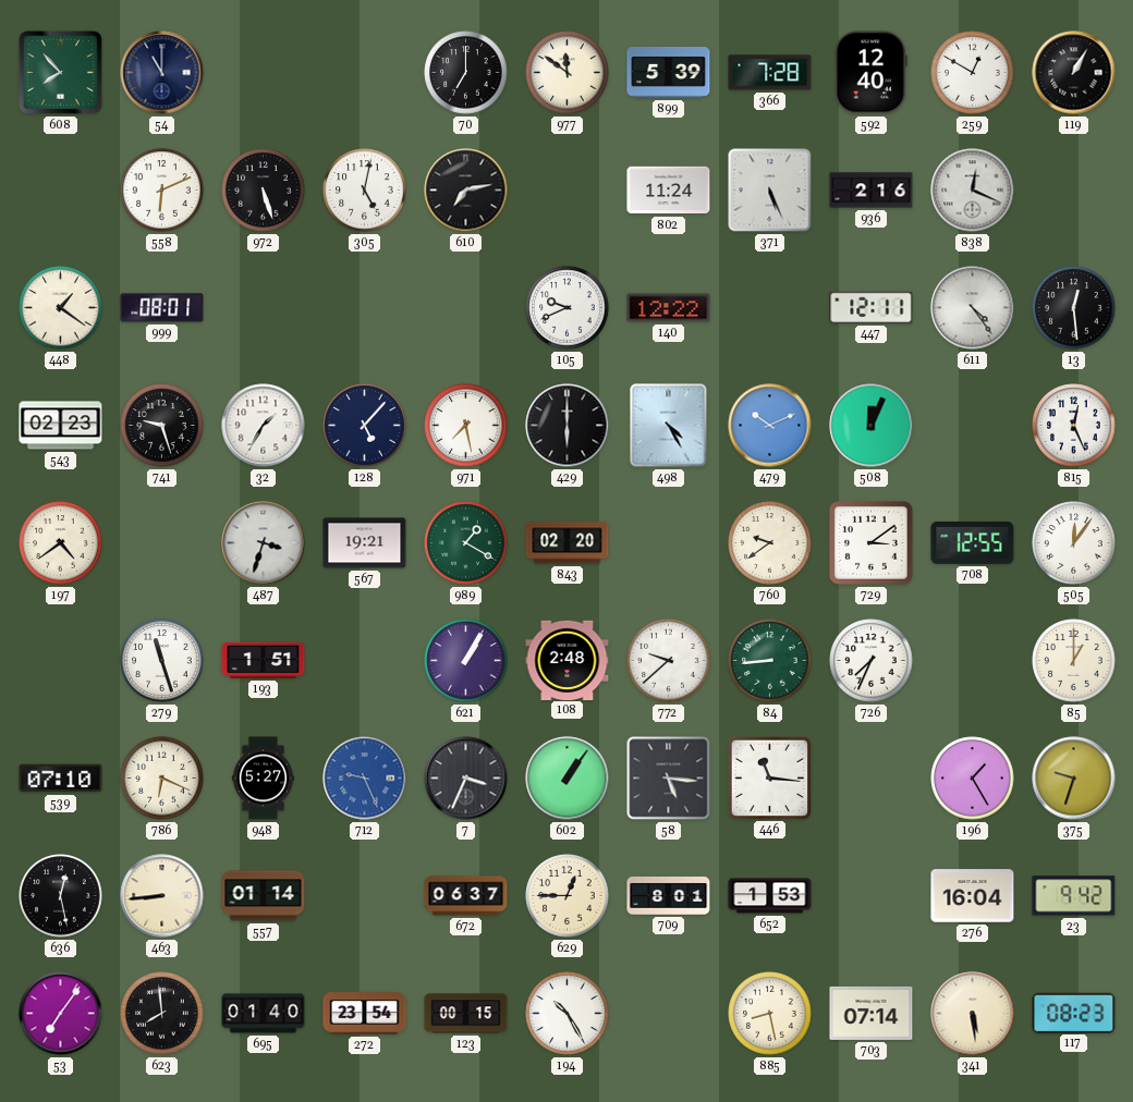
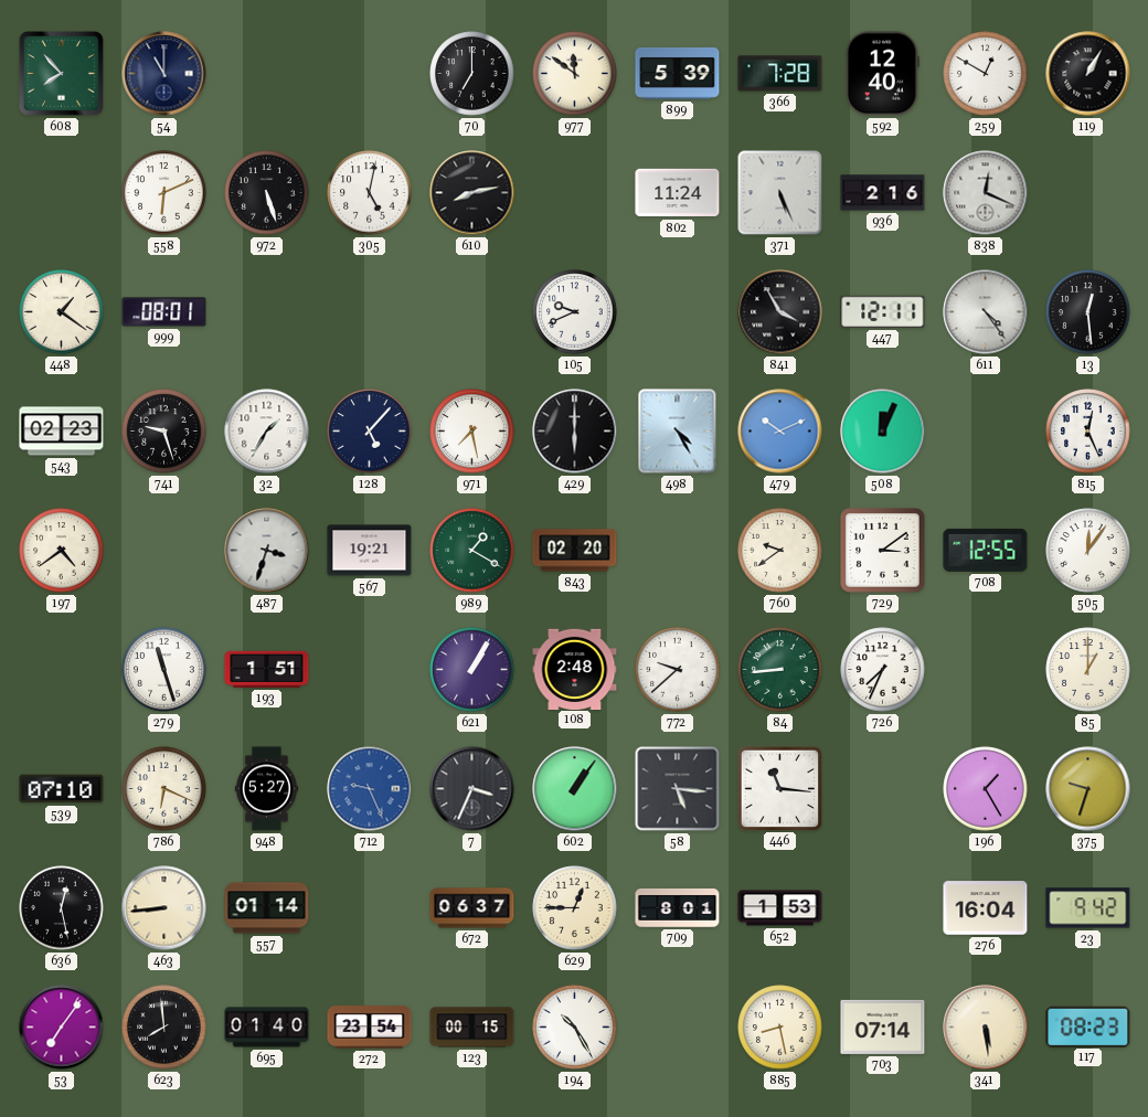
610: 7:13 -> 8:13 (472, 193)
140: 12:22 -> none (669, 308)
841: none -> 3:55 (780, 312)
